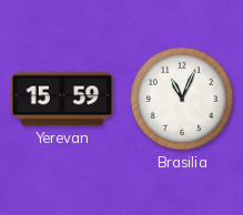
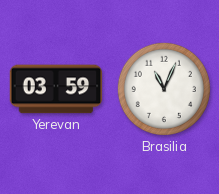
Yerevan: 15:59 -> 03:59 (56, 89)
